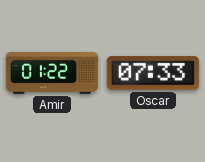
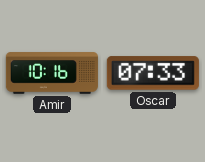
Amir: 01:22 -> 10:16 (52, 73)
